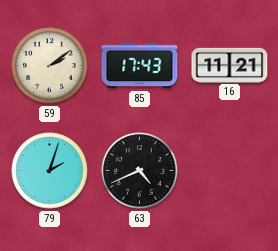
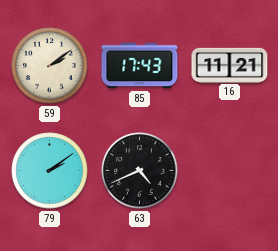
79: 2:03 -> 2:09 (50, 171)
